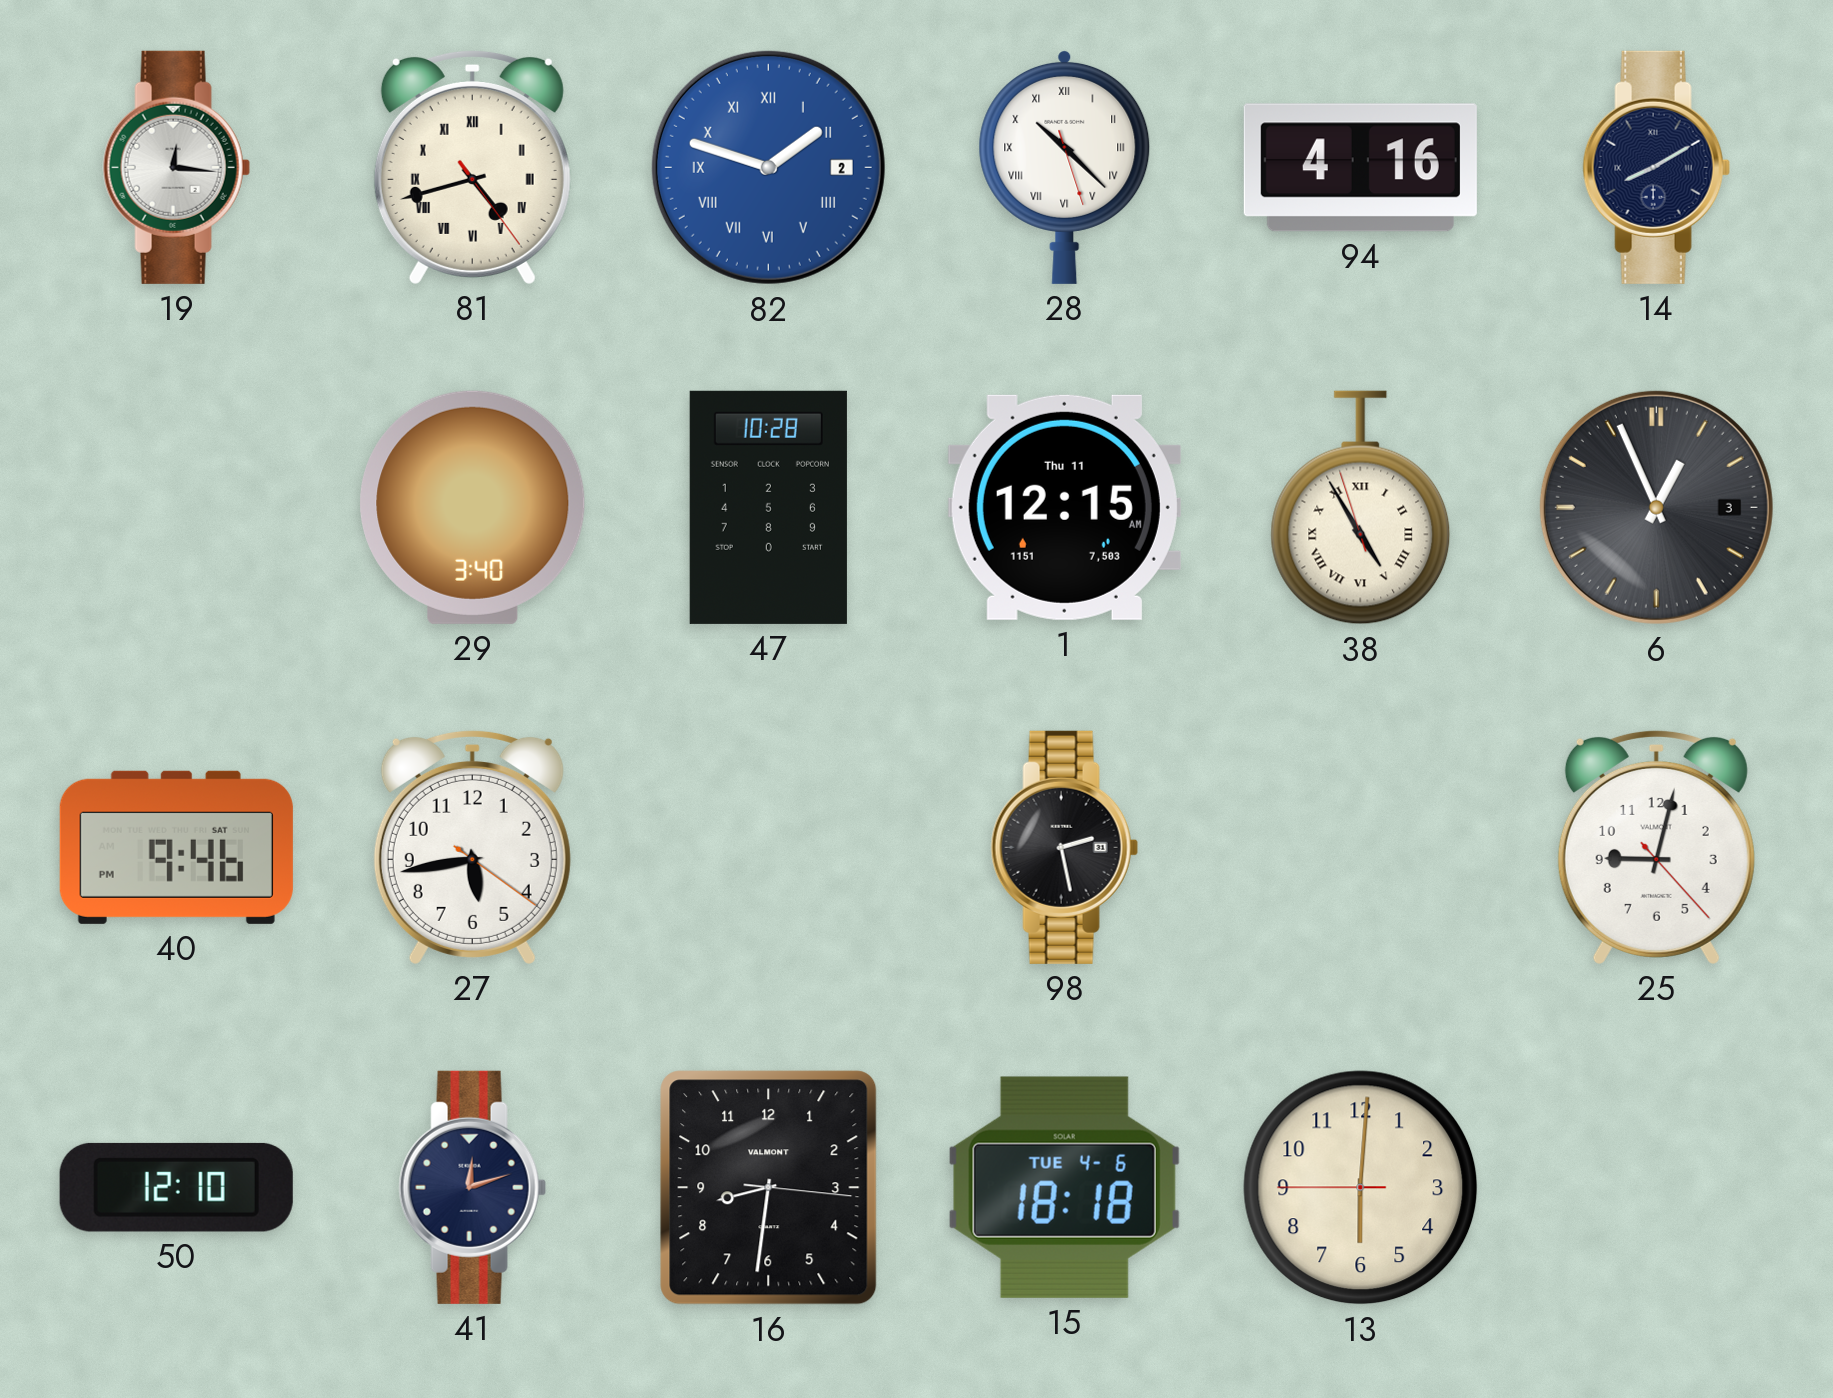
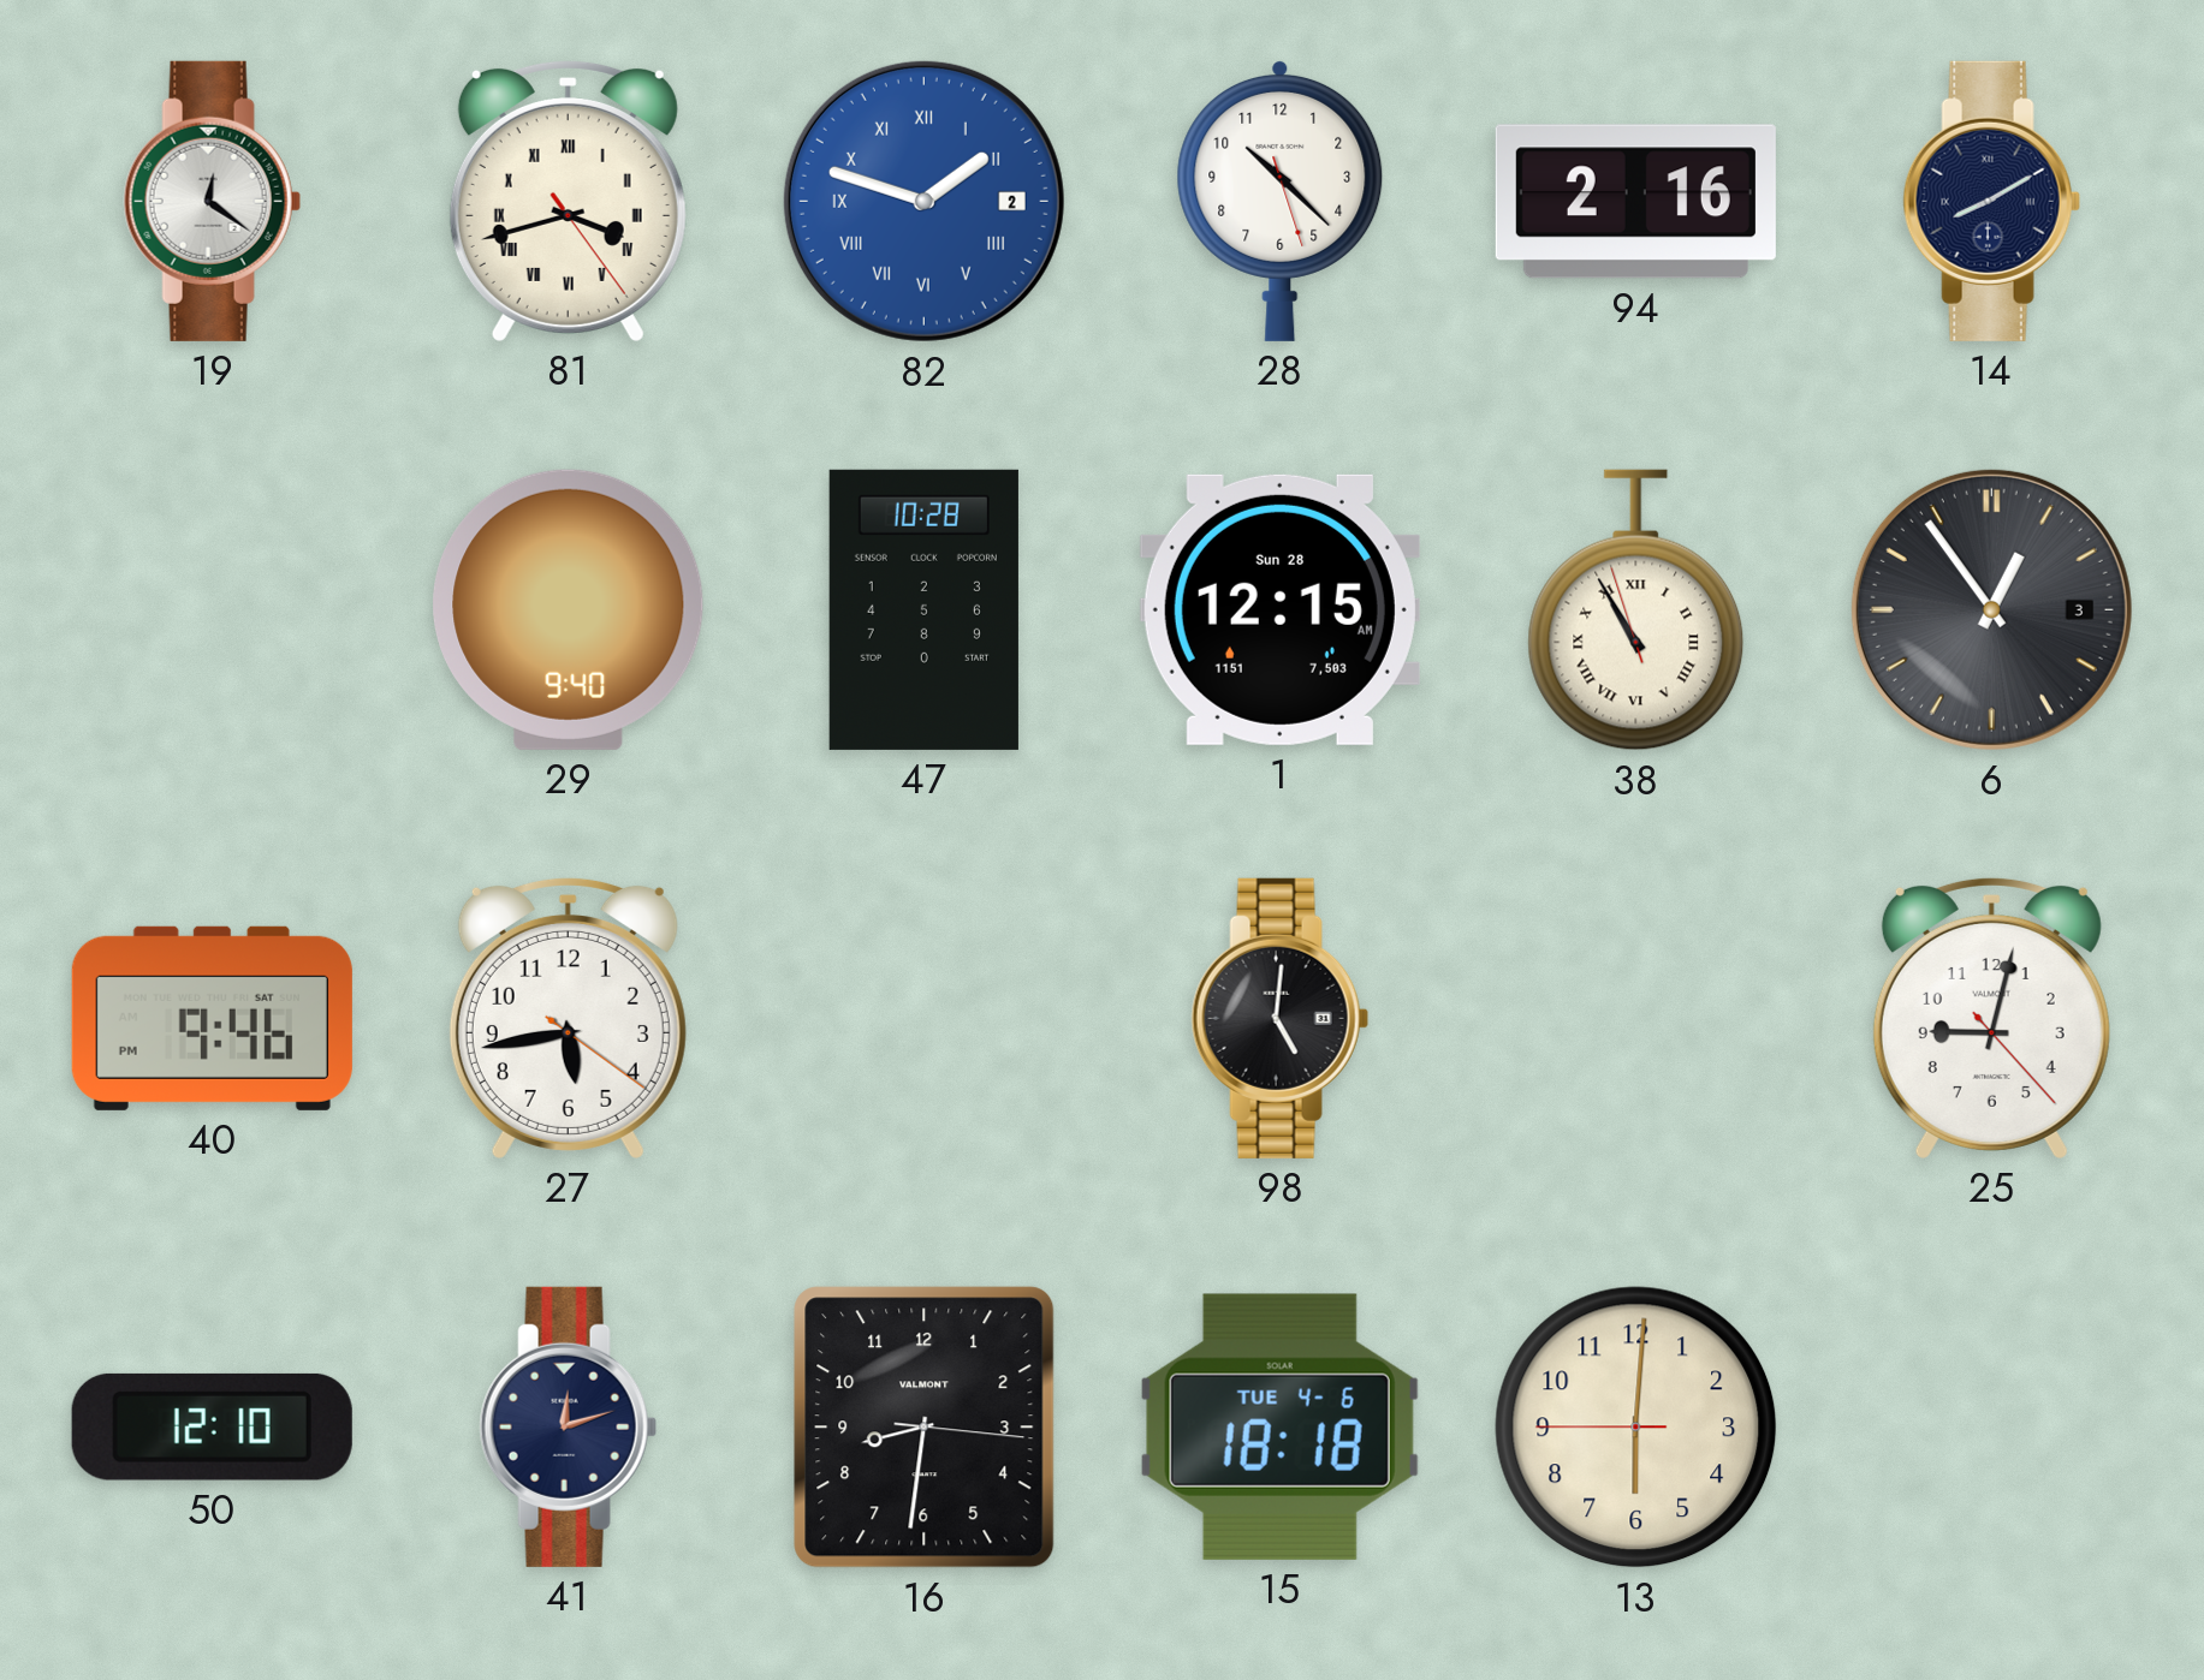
19: 12:16 -> 12:21 (212, 201)
81: 4:42 -> 3:42 (568, 201)
28 numerals: Roman -> Arabic (1281, 201)
94: 4:16 -> 2:16 (1635, 202)
29: 3:40 -> 9:40 (569, 609)
1 date: Thu 11 -> Sun 28 (1279, 609)
38: 4:54 -> 10:54 (1636, 610)
6: 12:56 -> 12:54 (1991, 609)
98: 2:28 -> 5:01 (1279, 1018)
